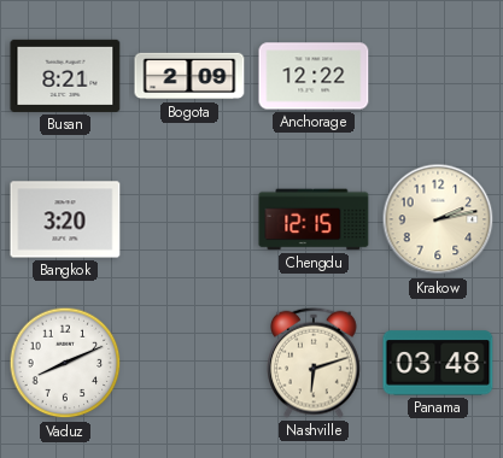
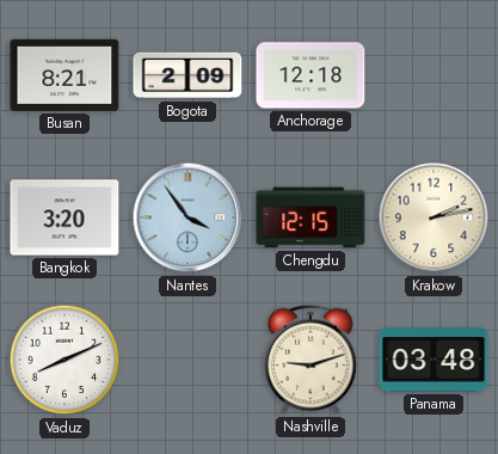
Anchorage: 12:22 -> 12:18 (311, 75)
Nantes: none -> 3:54 (187, 217)
Nashville: 6:12 -> 9:12 (312, 360)
